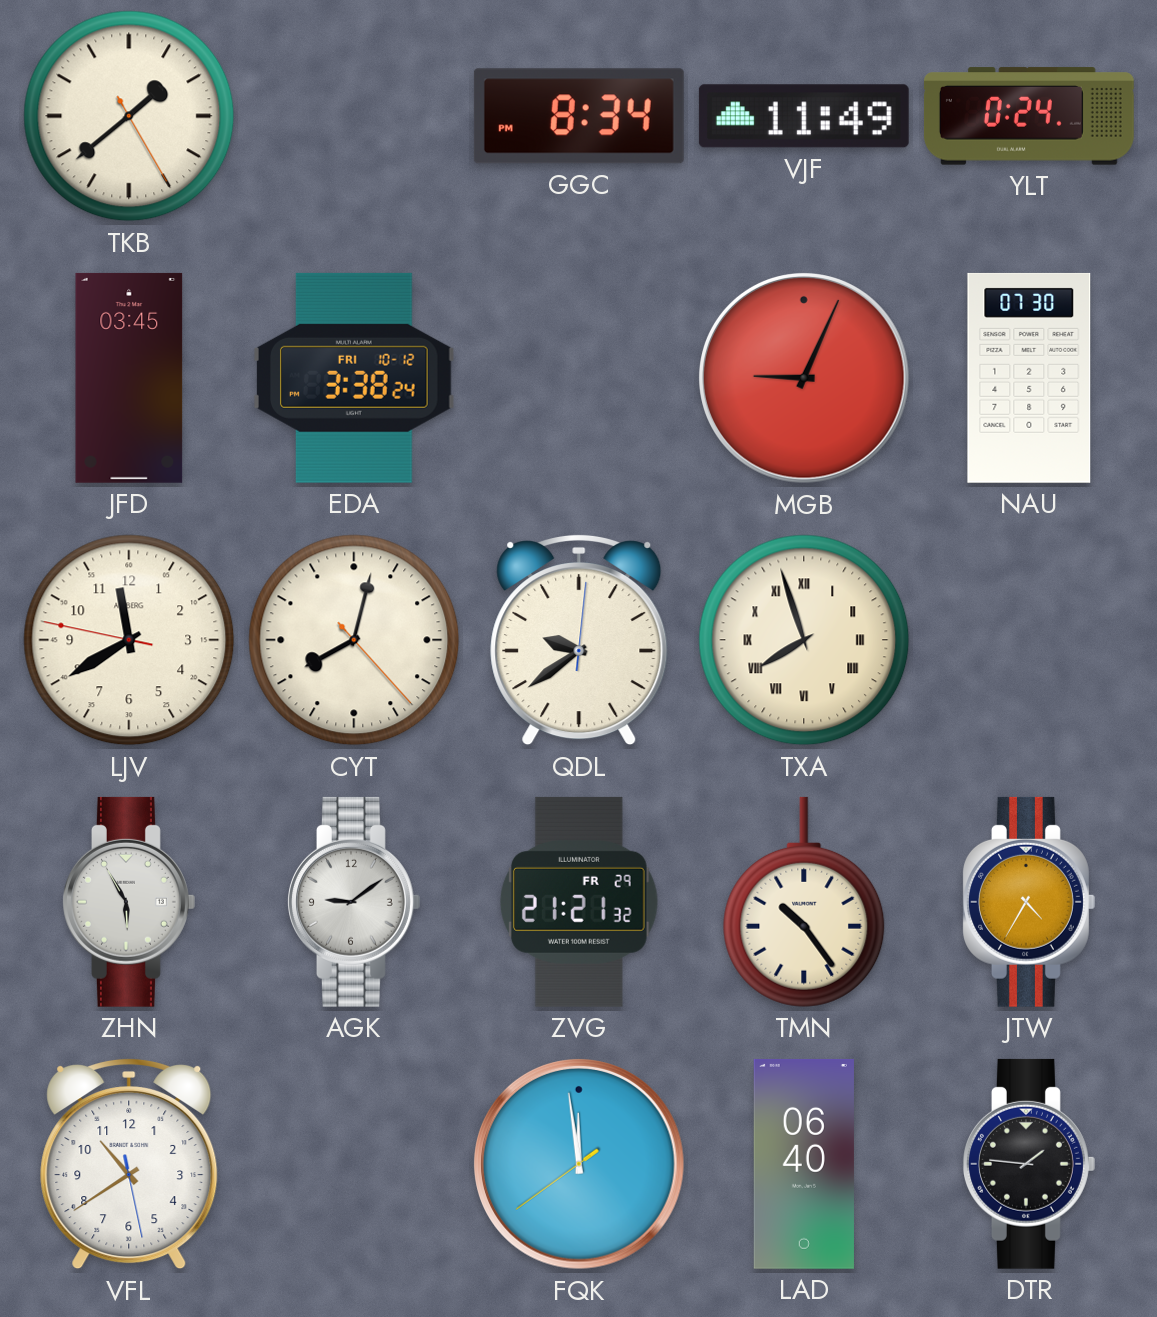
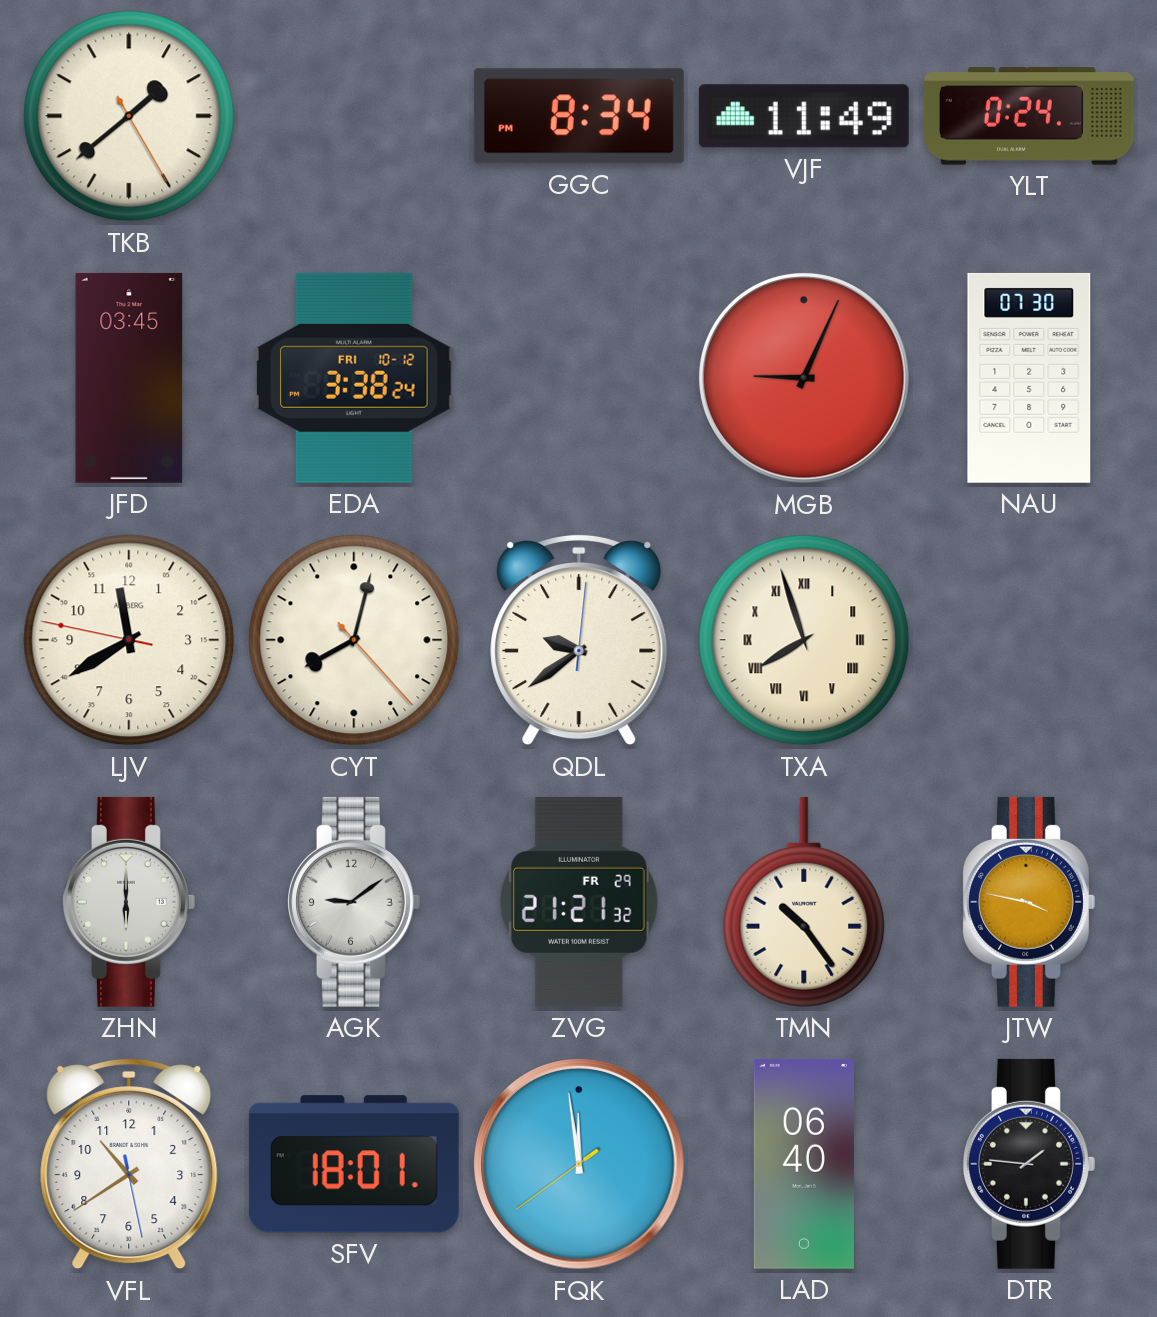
ZHN: 5:55 -> 6:00 (129, 902)
JTW: 4:35 -> 3:47 (1029, 902)
SFV: none -> 18:01 (354, 1164)
